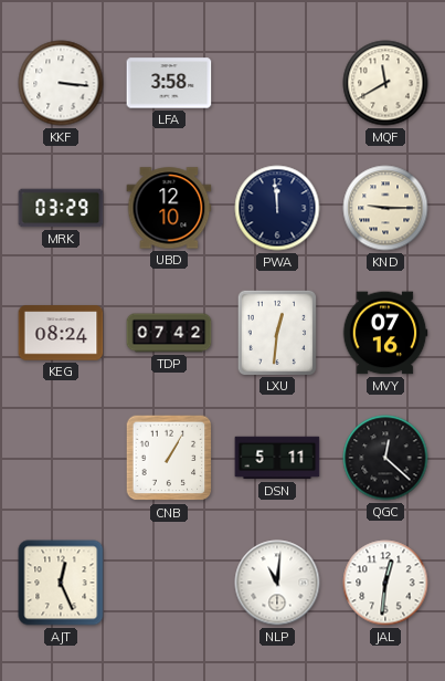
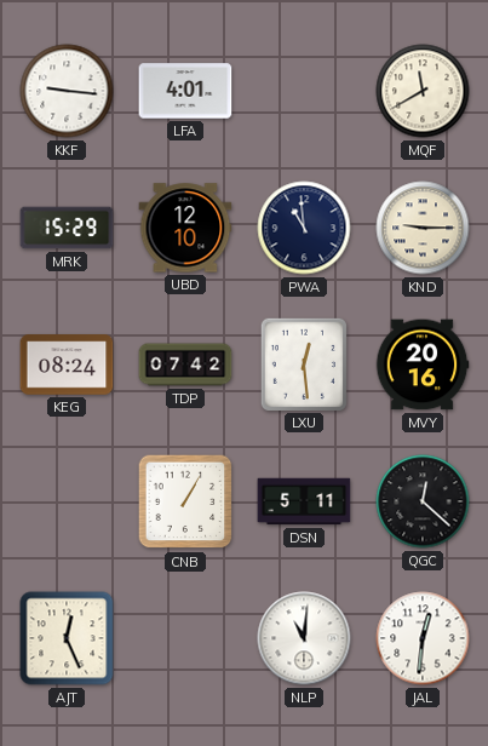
KKF: 3:16 -> 9:16 (67, 91)
LFA: 3:58 -> 4:01 (185, 91)
MRK: 03:29 -> 15:29 (67, 228)
PWA: 11:59 -> 10:59 (304, 228)
LXU: 12:31 -> 12:29 (303, 363)
MVY: 07:16 -> 20:16 (423, 365)
